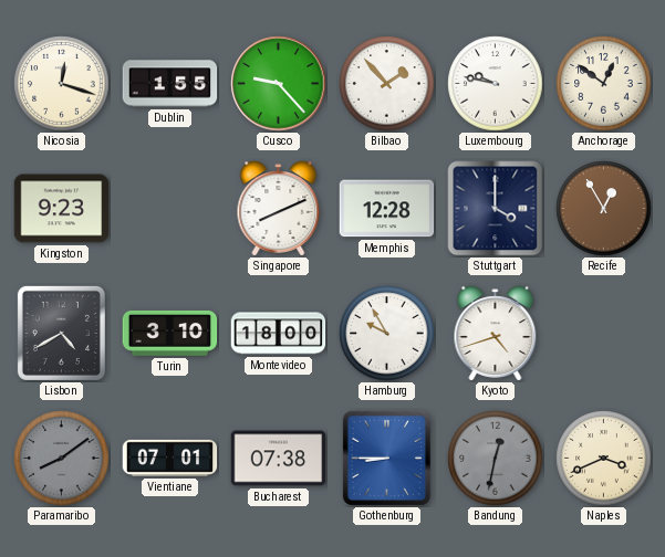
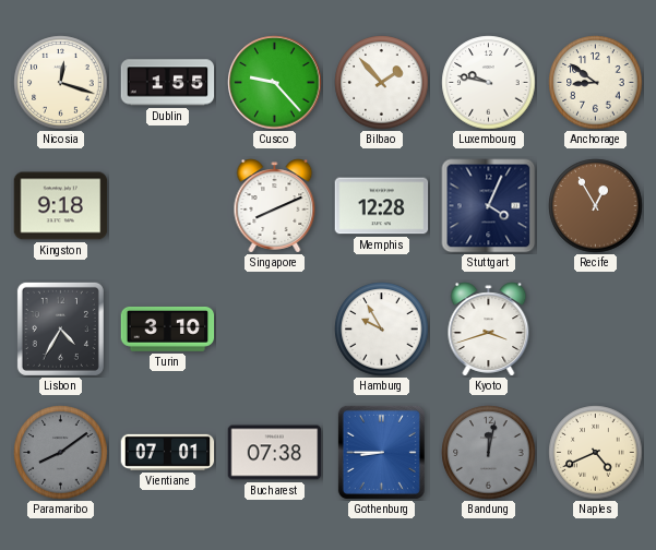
Anchorage: 12:51 -> 8:51 (596, 83)
Kingston: 9:23 -> 9:18 (61, 206)
Stuttgart: 4:00 -> 4:04 (489, 206)
Lisbon: 4:40 -> 4:35 (60, 328)
Montevideo: 18:00 -> none (279, 334)
Kyoto: 4:42 -> 3:42 (489, 330)
Bandung: 12:32 -> 12:02 (489, 453)
Naples: 3:41 -> 4:41 (596, 453)
